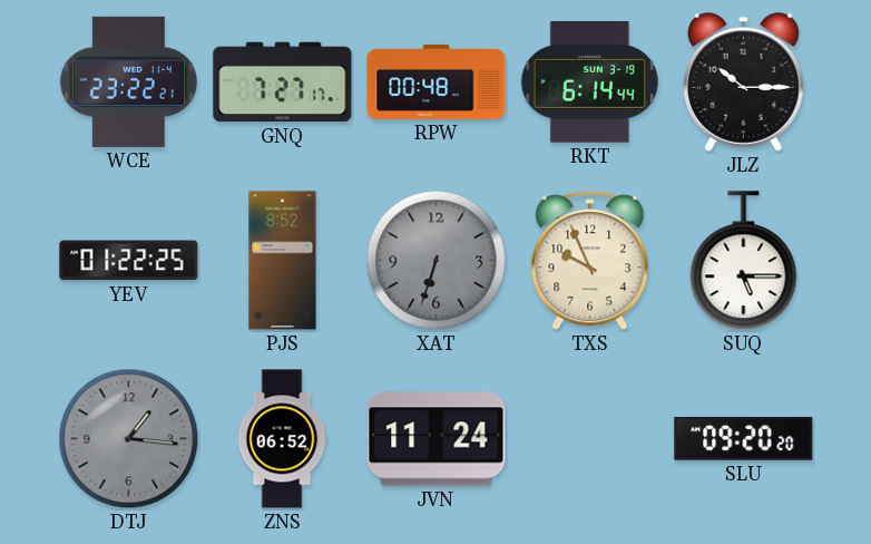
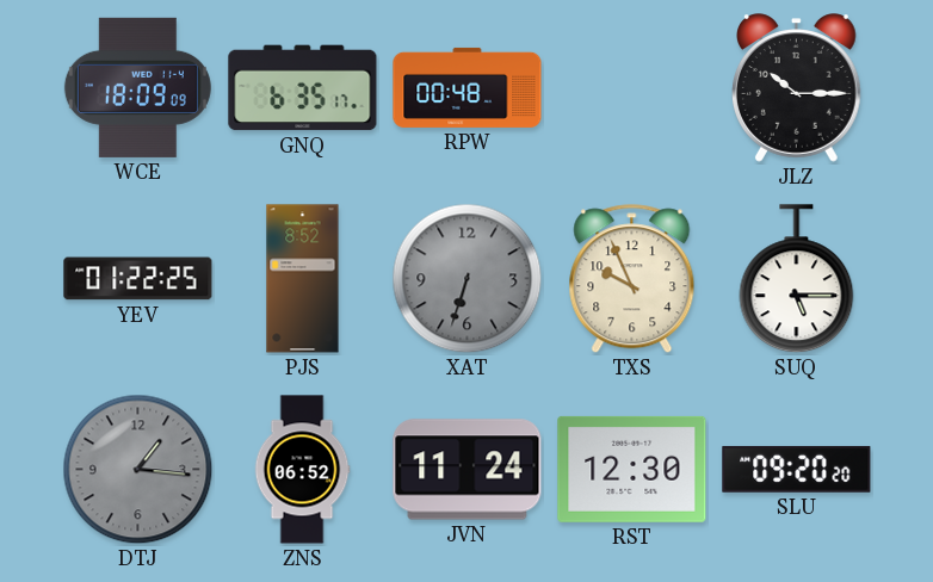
WCE: 23:22 -> 18:09 (137, 87)
GNQ: 7:27 -> 6:35 (303, 88)
RKT: 6:14 -> none (589, 82)
RST: none -> 12:30 (632, 469)
